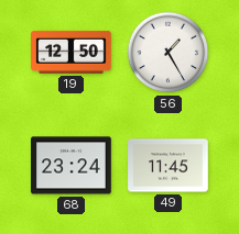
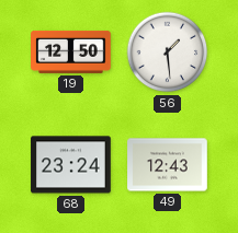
56: 1:25 -> 1:29 (168, 53)
49: 11:45 -> 12:43 (168, 165)
